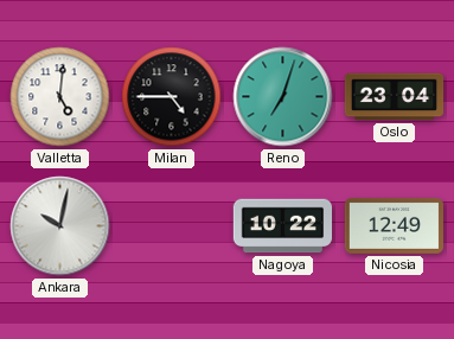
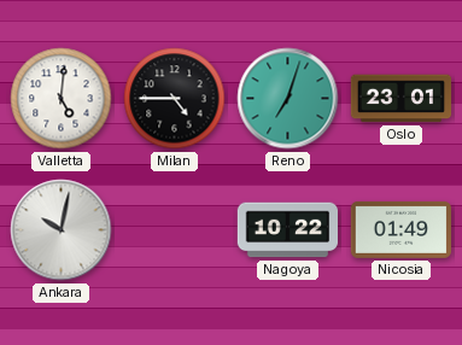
Oslo: 23:04 -> 23:01 (402, 99)
Nicosia: 12:49 -> 01:49 (400, 229)
